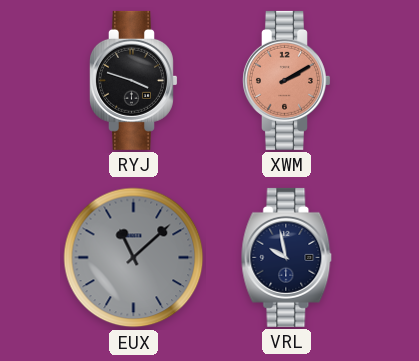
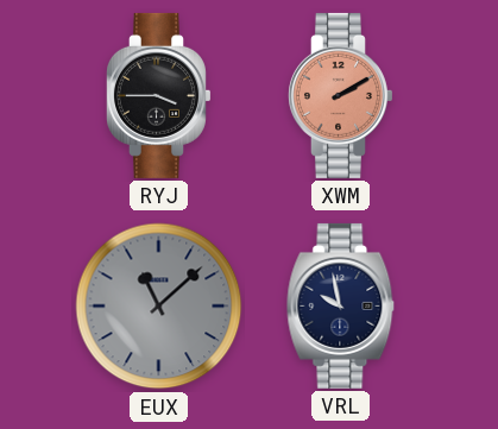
RYJ: 3:48 -> 3:45 (159, 95)
